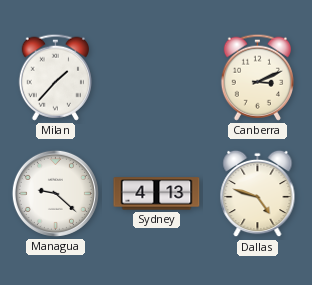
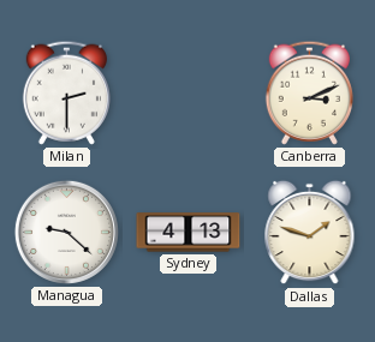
Milan: 1:37 -> 2:30 (66, 92)
Dallas: 4:48 -> 1:48 (310, 233)
